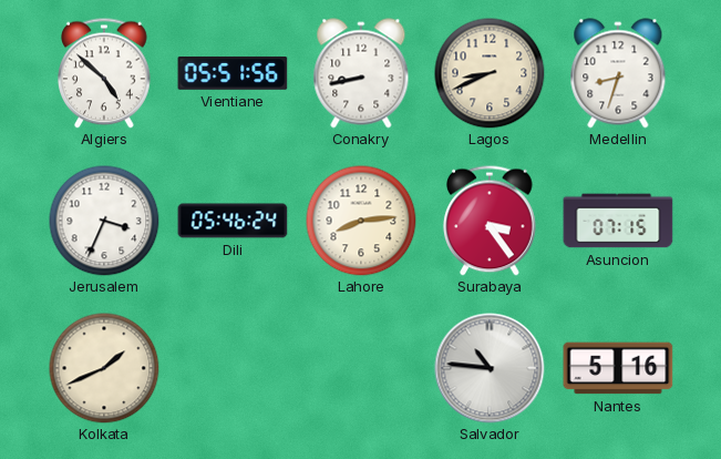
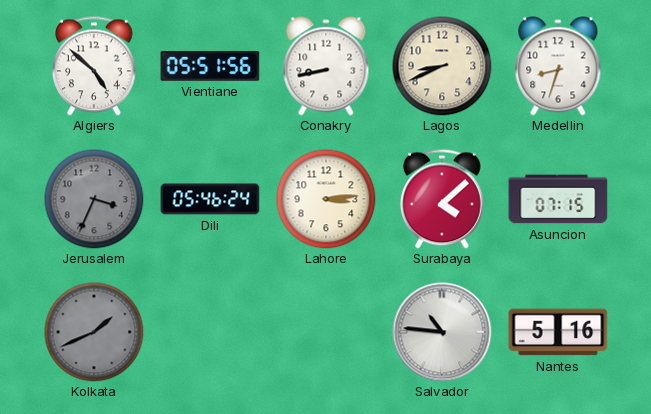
Jerusalem dial: white -> grey (94, 199)
Lahore: 8:14 -> 3:14 (326, 199)
Surabaya: 3:24 -> 4:08 (443, 199)
Kolkata dial: cream -> grey (94, 332)
